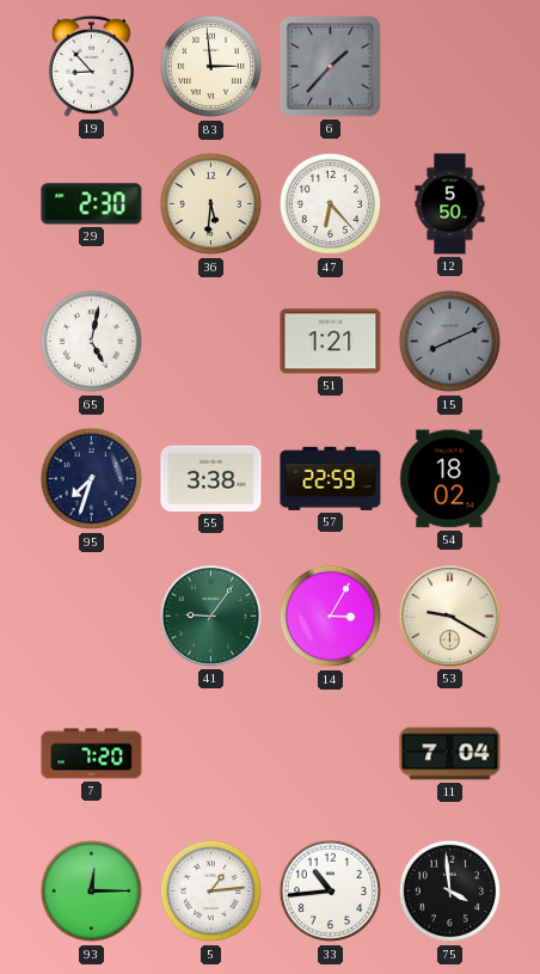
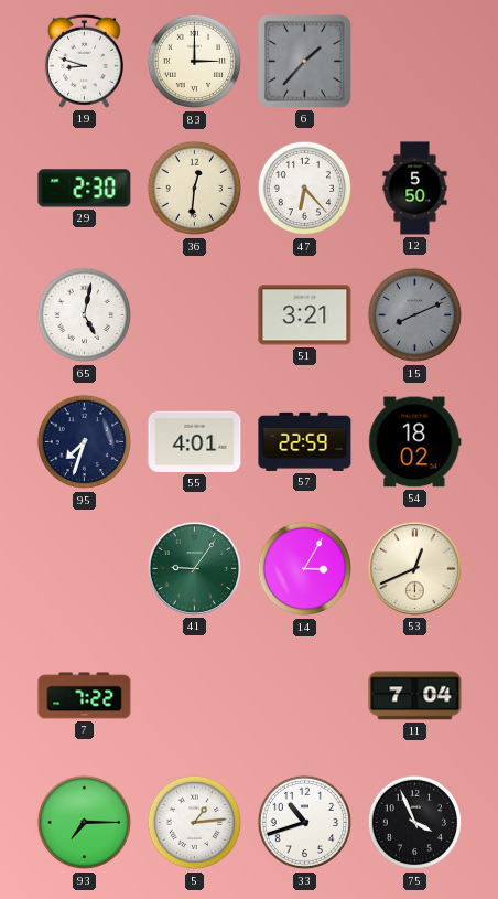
19: 8:53 -> 8:48 (84, 61)
83: 2:59 -> 3:00 (195, 62)
36: 5:31 -> 12:31 (195, 189)
51: 1:21 -> 3:21 (305, 315)
55: 3:38 -> 4:01 (195, 441)
53: 9:20 -> 12:41 (414, 568)
7: 7:20 -> 7:22 (85, 696)
93: 12:15 -> 7:15 (85, 823)
33: 10:44 -> 10:42 (305, 823)
75: 3:59 -> 3:56 (415, 823)
